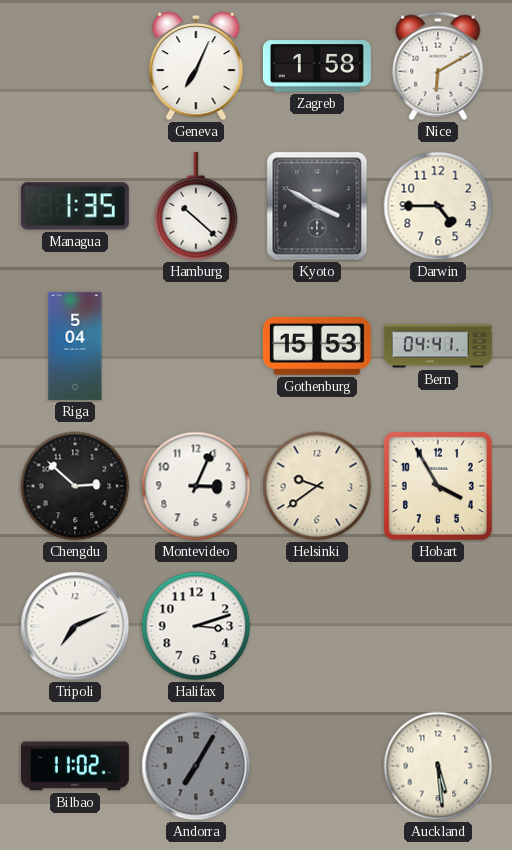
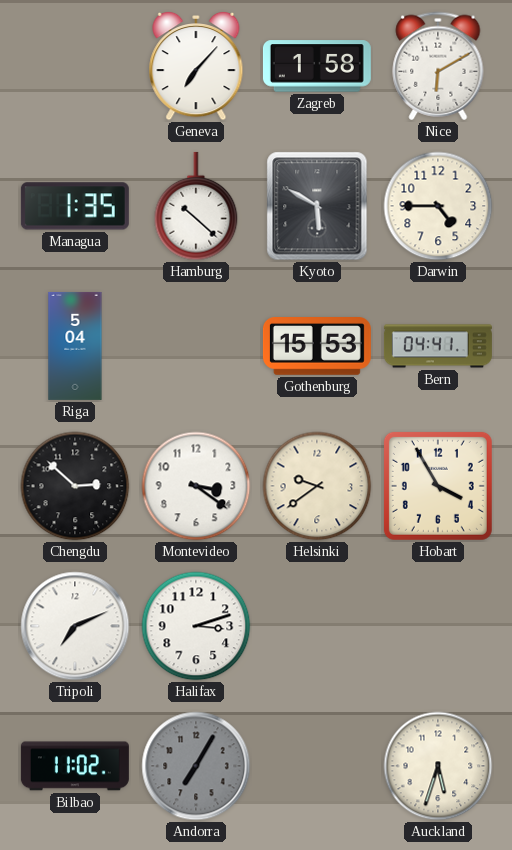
Geneva: 7:04 -> 7:07 (196, 66)
Kyoto: 3:50 -> 5:50 (317, 206)
Montevideo: 3:04 -> 3:21 (196, 486)
Auckland: 5:29 -> 5:33 (438, 766)
